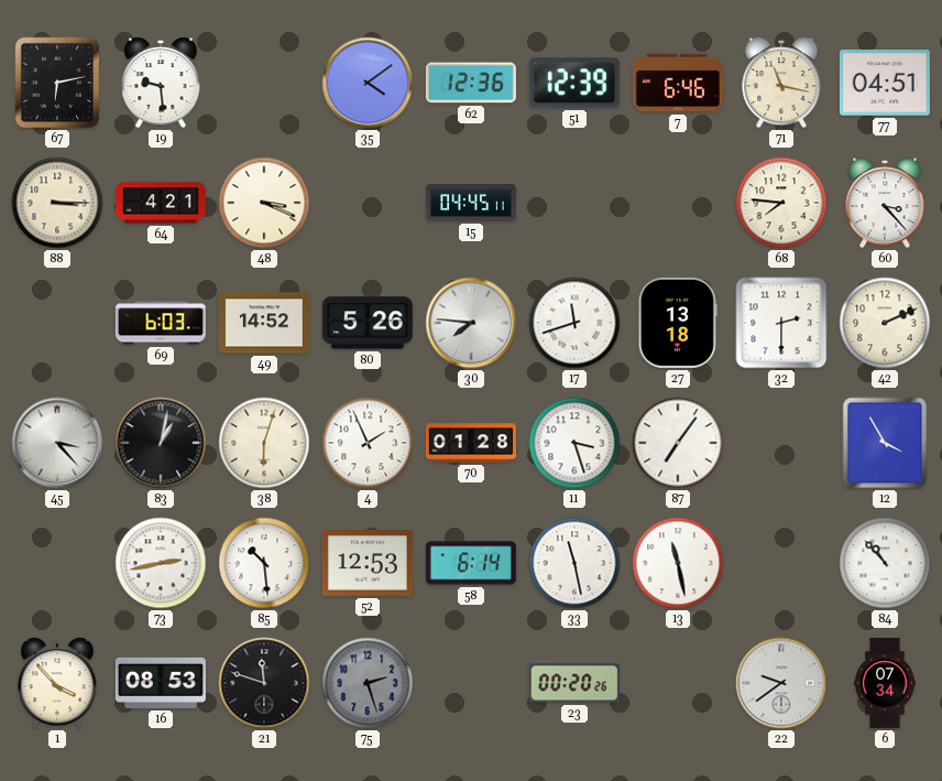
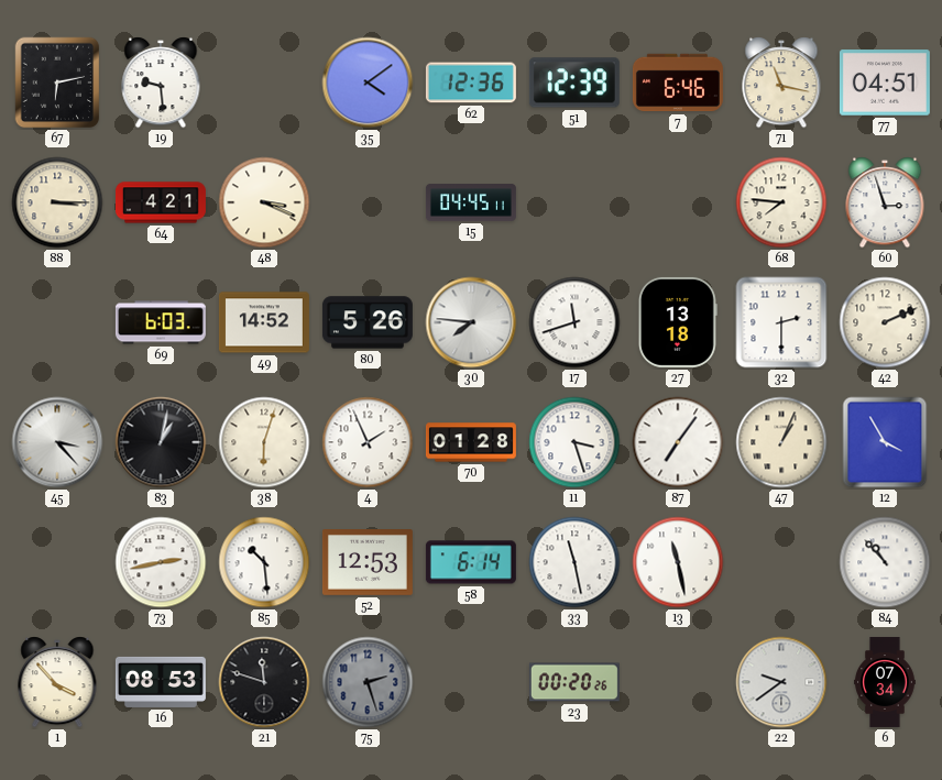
60: 3:23 -> 2:57 (885, 202)
47: none -> 1:04 (781, 442)
